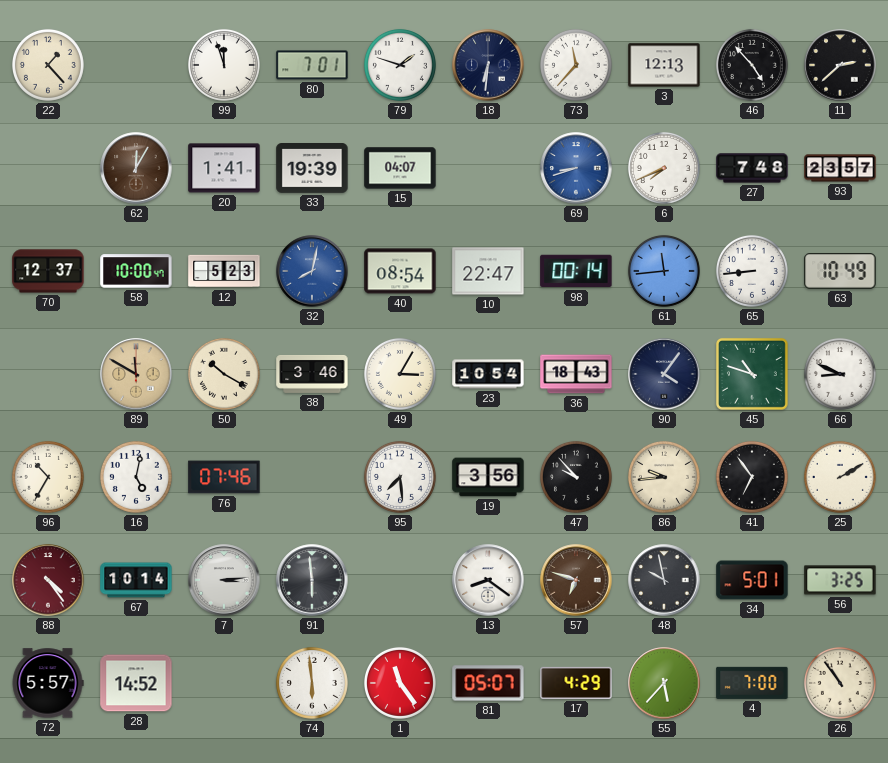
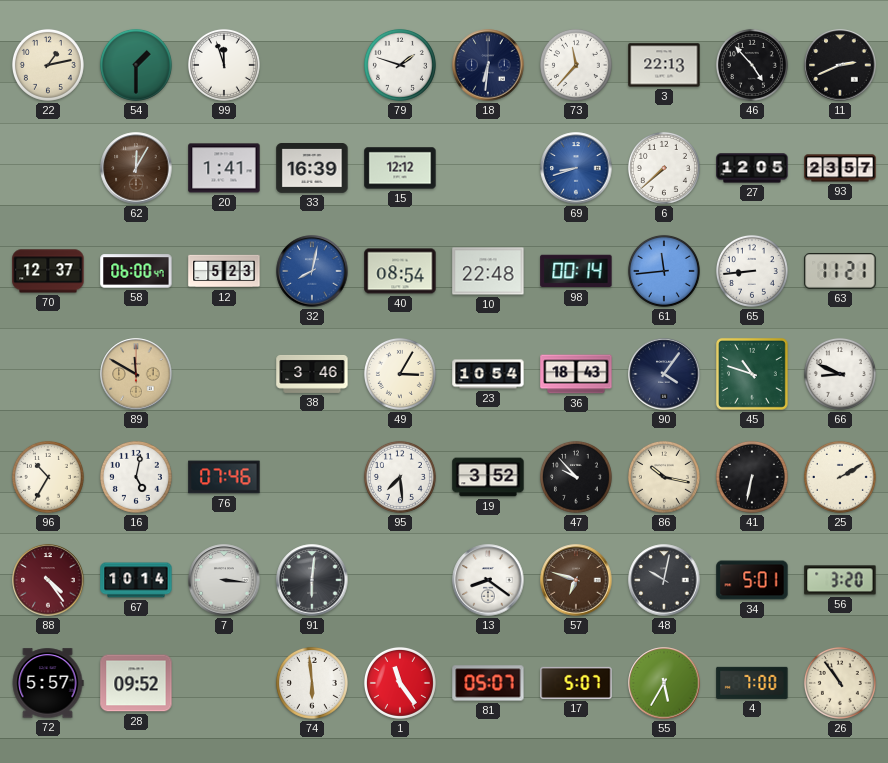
22: 1:23 -> 1:13 (48, 65)
54: none -> 1:30 (136, 65)
80: 7:01 -> none (312, 65)
3: 12:13 -> 22:13 (664, 65)
11: 2:38 -> 2:41 (840, 65)
33: 19:39 -> 16:39 (312, 169)
15: 04:07 -> 12:12 (400, 168)
6: 7:41 -> 7:38 (664, 168)
27: 7:48 -> 12:05 (752, 168)
58: 10:00 -> 06:00 (136, 271)
10: 22:47 -> 22:48 (488, 271)
63: 10:49 -> 11:21 (840, 271)
50: 10:20 -> none (224, 374)
19: 3:56 -> 3:52 (488, 477)
86: 9:44 -> 10:17 (664, 477)
41: 6:54 -> 6:32 (752, 477)
7: 3:14 -> 3:16 (224, 580)
91: 5:59 -> 6:01 (312, 580)
48: 9:58 -> 10:02 (664, 580)
56: 3:25 -> 3:20 (840, 580)
28: 14:52 -> 09:52 (136, 683)
17: 4:29 -> 5:07 (576, 683)
55: 5:37 -> 5:35 (664, 683)
